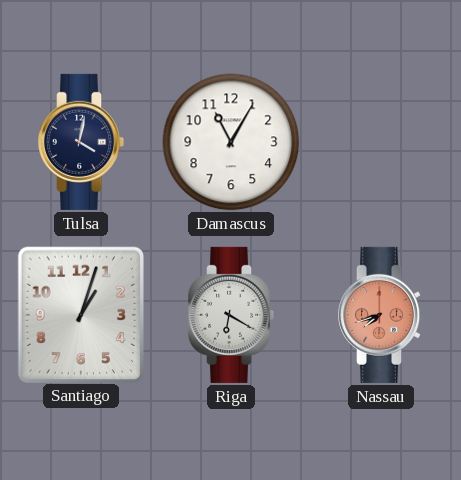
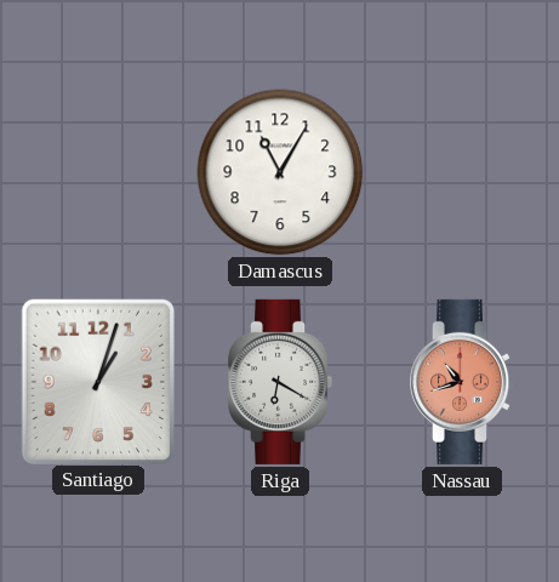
Tulsa: 4:02 -> none (82, 142)
Nassau: 7:42 -> 10:42 (463, 382)
